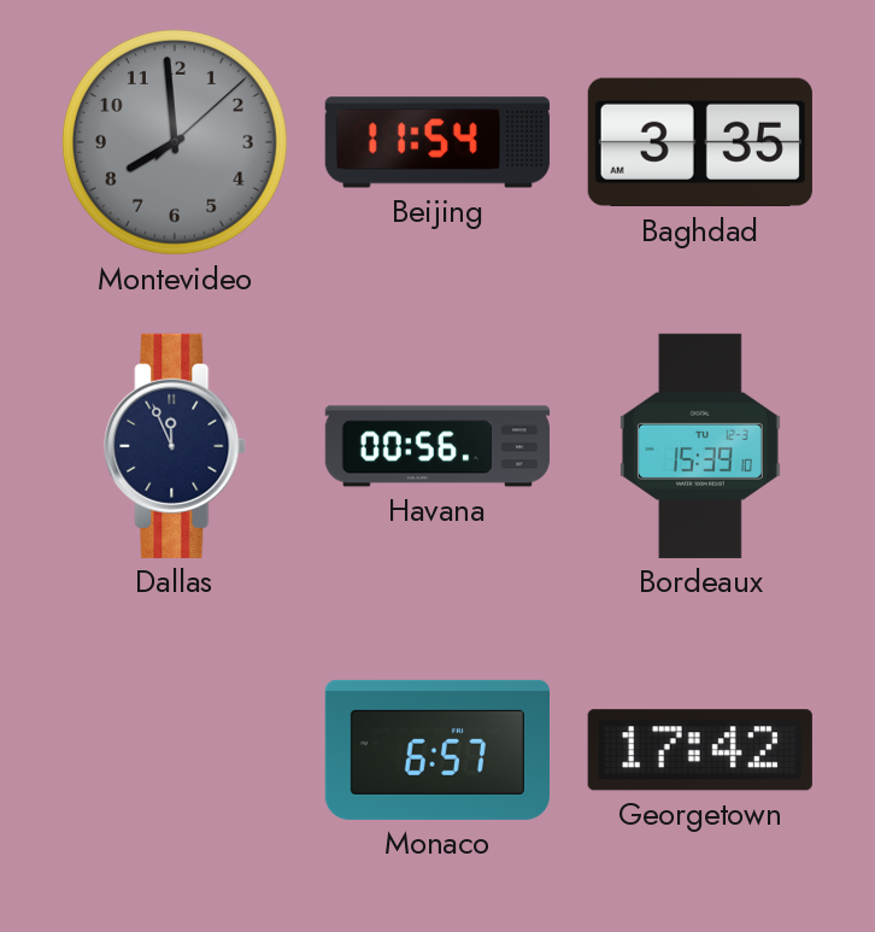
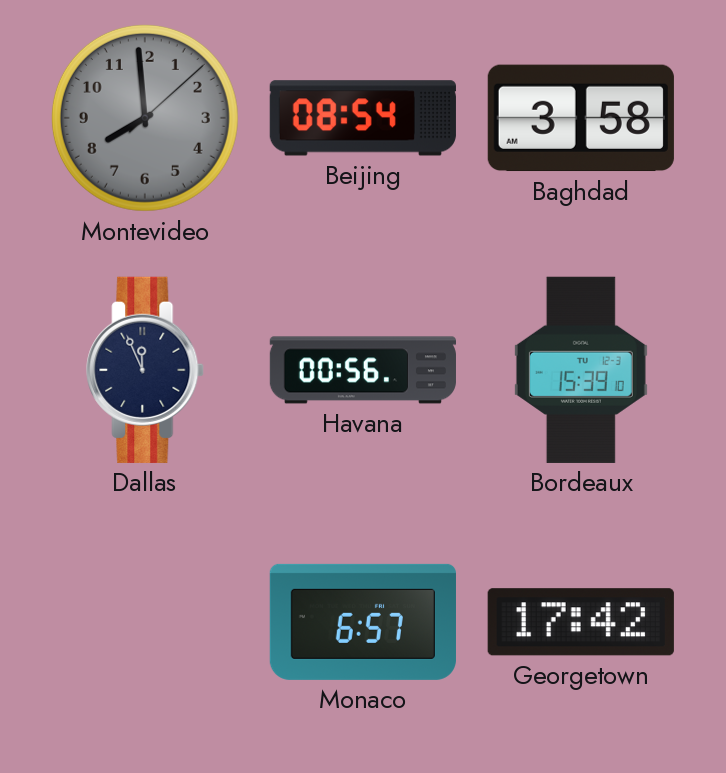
Beijing: 11:54 -> 08:54 (363, 118)
Baghdad: 3:35 -> 3:58 (581, 118)
